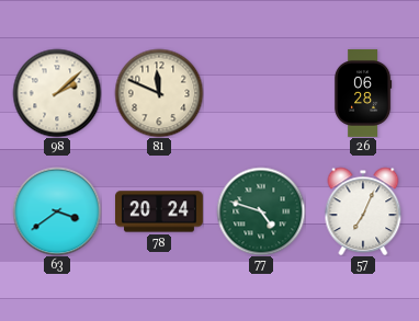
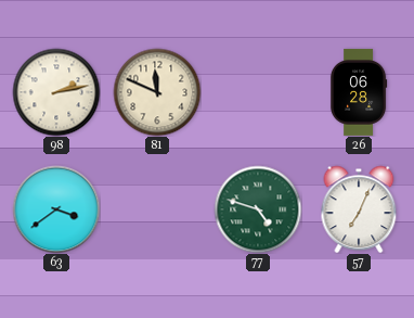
98: 2:08 -> 2:13 (56, 92)
78: 20:24 -> none (159, 211)
